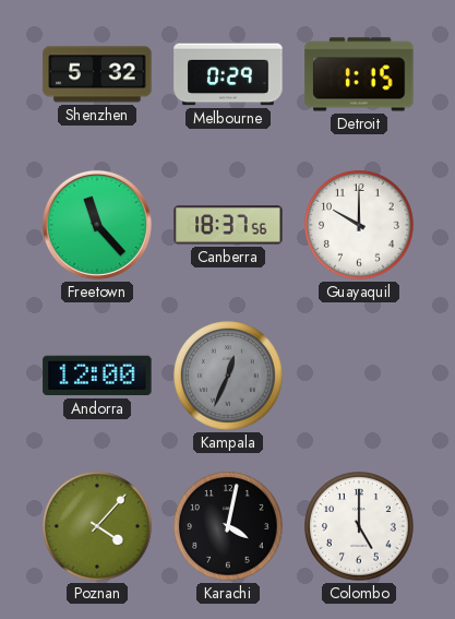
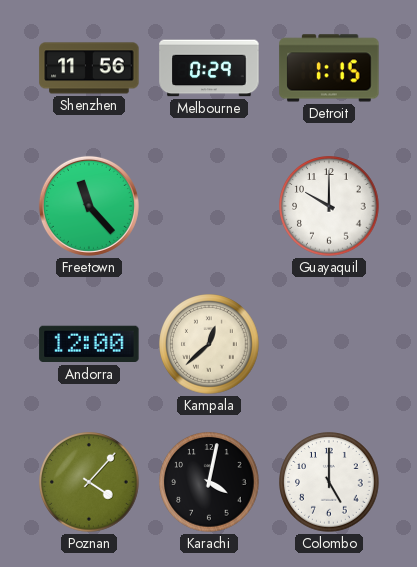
Shenzhen: 5:32 -> 11:56 (89, 68)
Canberra: 18:37 -> none (228, 225)
Kampala: 12:34 -> 12:38 (209, 344)
Kampala dial: grey -> cream (209, 344)
